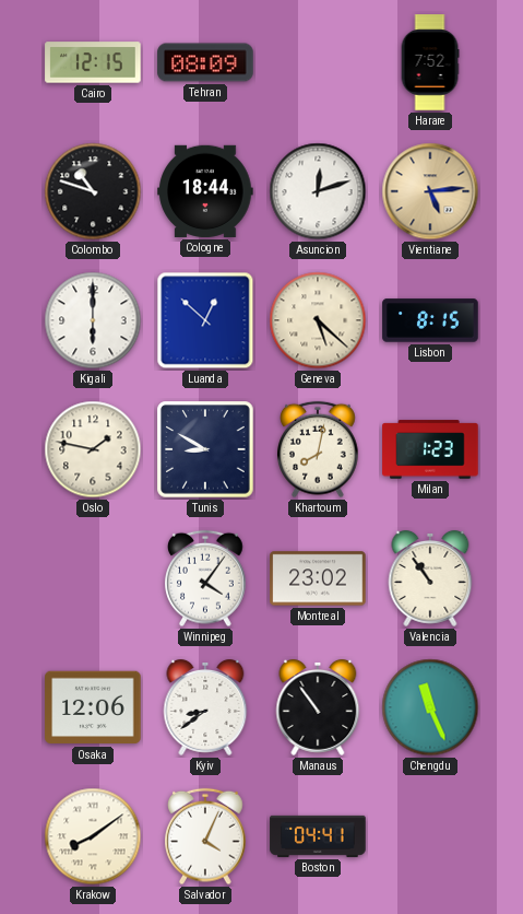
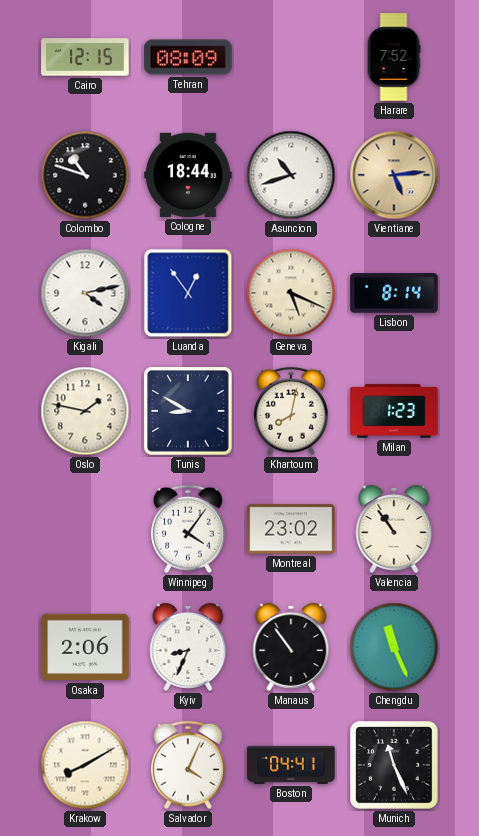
Asuncion: 12:12 -> 10:42 (291, 175)
Kigali: 6:00 -> 4:13 (85, 293)
Luanda: 12:52 -> 12:54 (188, 293)
Geneva: 5:22 -> 5:19 (291, 293)
Lisbon: 8:15 -> 8:14 (394, 293)
Osaka: 12:06 -> 2:06 (85, 647)
Kyiv: 8:39 -> 8:34 (188, 647)
Krakow: 8:09 -> 8:10 (85, 765)
Munich: none -> 11:26 (395, 766)
